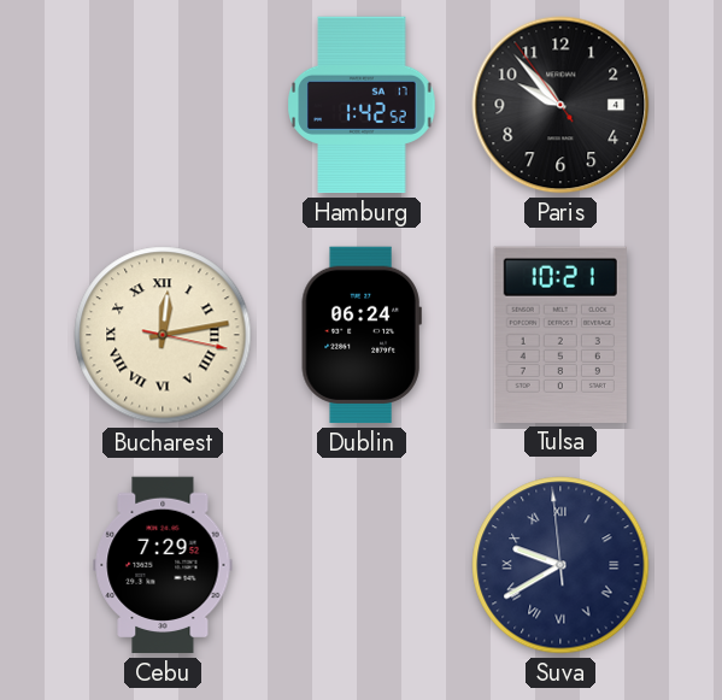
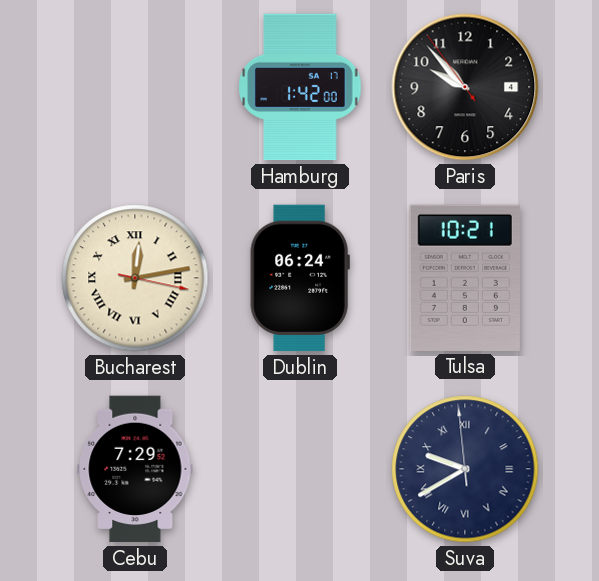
Hamburg: 1:42:52 -> 1:42:00 (300, 87)
